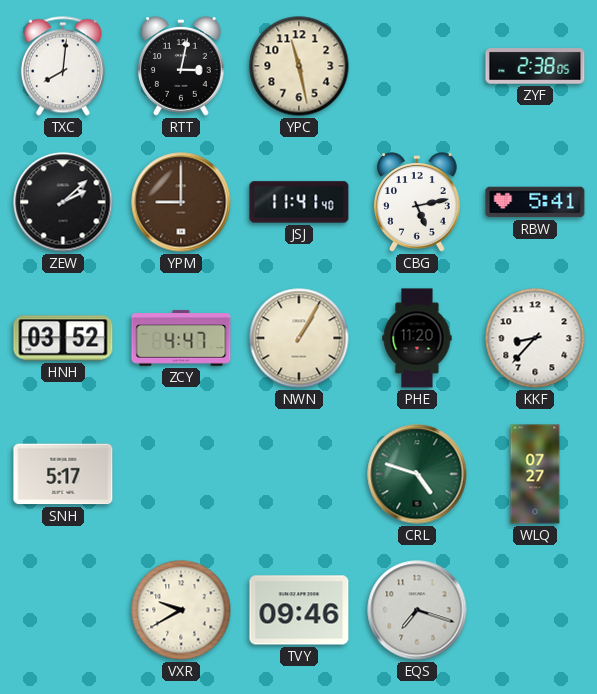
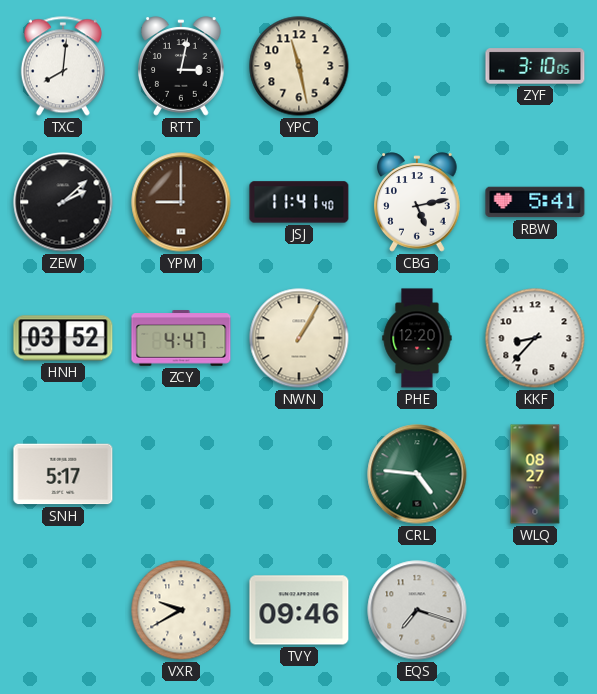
ZYF: 2:38 -> 3:10 (535, 66)
PHE: 11:20 -> 12:20 (417, 338)
CRL: 4:48 -> 4:46 (417, 474)
WLQ: 07:27 -> 08:27 (535, 474)
